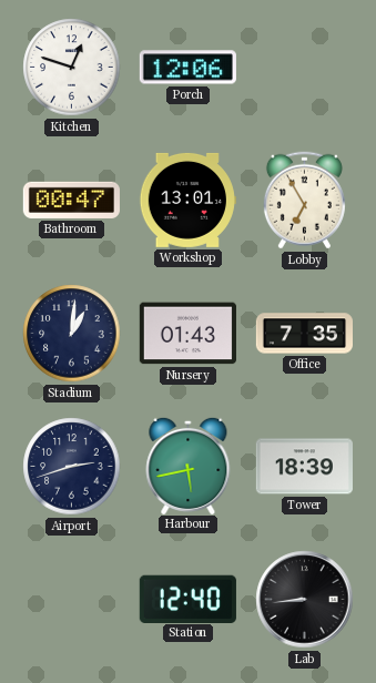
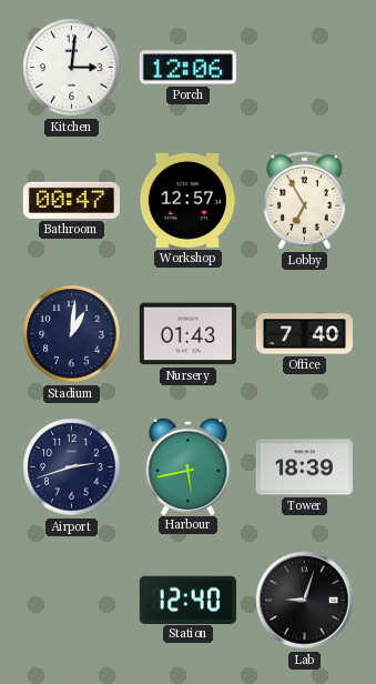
Kitchen: 12:48 -> 3:01 (72, 68)
Workshop: 13:01 -> 12:57 (187, 200)
Office: 7:35 -> 7:40 (304, 334)
Lab: 8:44 -> 9:03 (305, 601)
